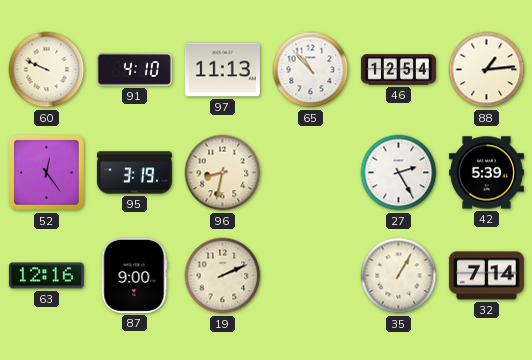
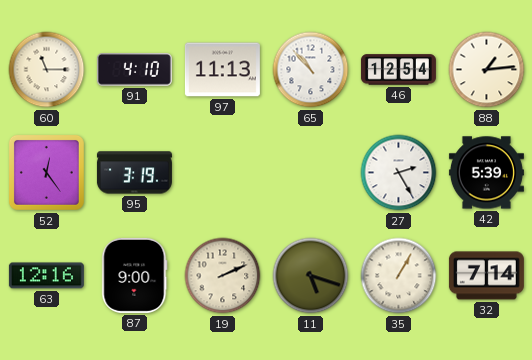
60: 9:49 -> 11:15 (47, 70)
96: 8:32 -> none (223, 173)
11: none -> 5:18 (311, 276)
